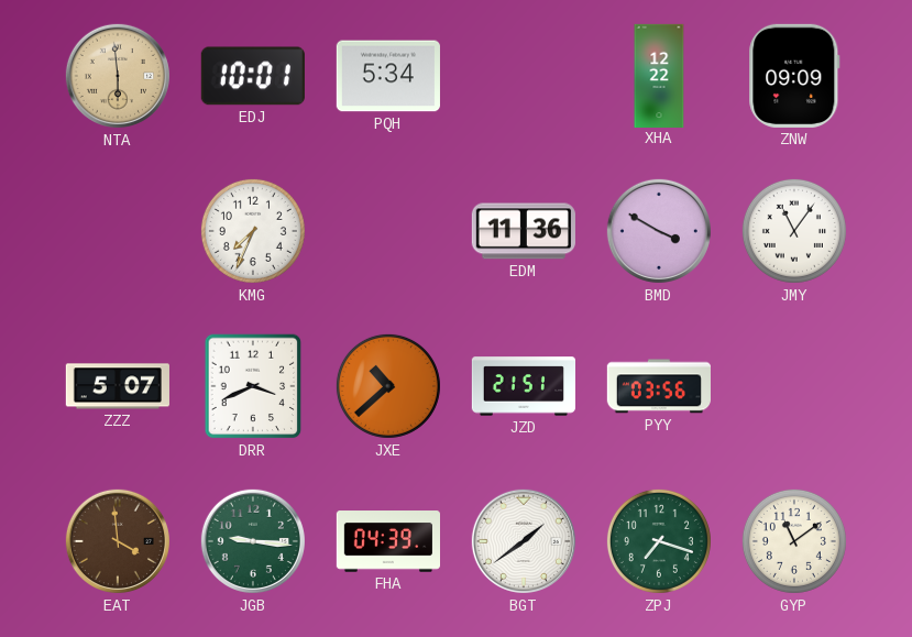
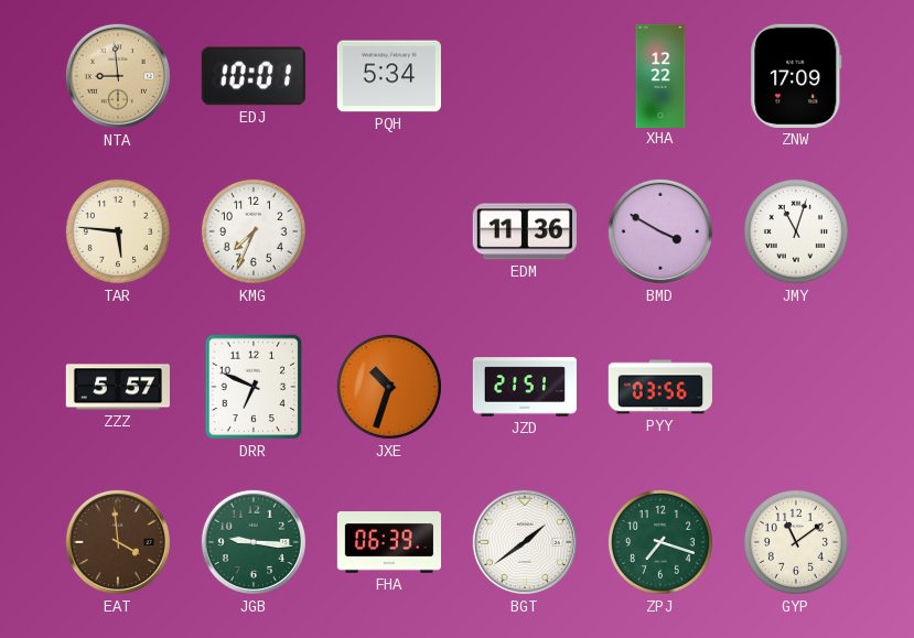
NTA: 5:59 -> 8:59 (118, 76)
ZNW: 09:09 -> 17:09 (796, 76)
TAR: none -> 5:46 (118, 231)
JMY: 11:06 -> 11:03 (796, 231)
ZZZ: 5:07 -> 5:57 (118, 387)
DRR: 3:41 -> 6:49 (254, 387)
JXE: 10:38 -> 10:33 (389, 387)
FHA: 04:39 -> 06:39 (388, 542)
